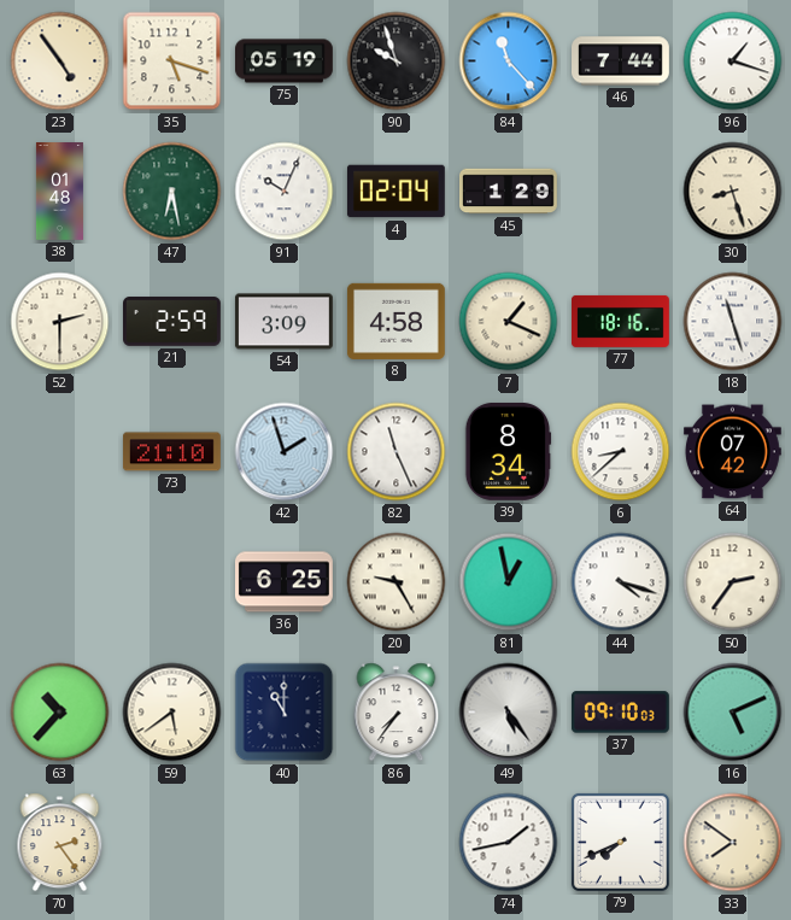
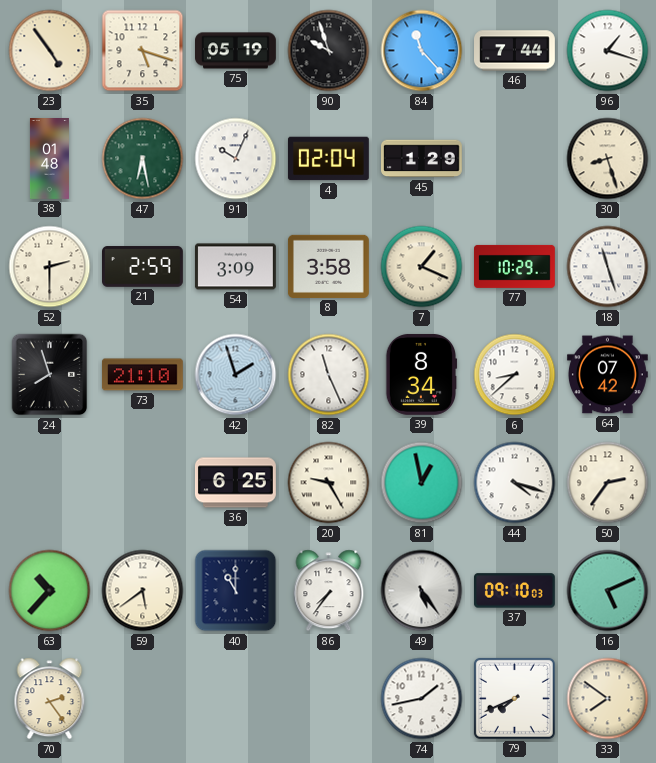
8: 4:58 -> 3:58 (328, 266)
77: 18:16 -> 10:29 (515, 266)
24: none -> 7:57 (50, 375)
